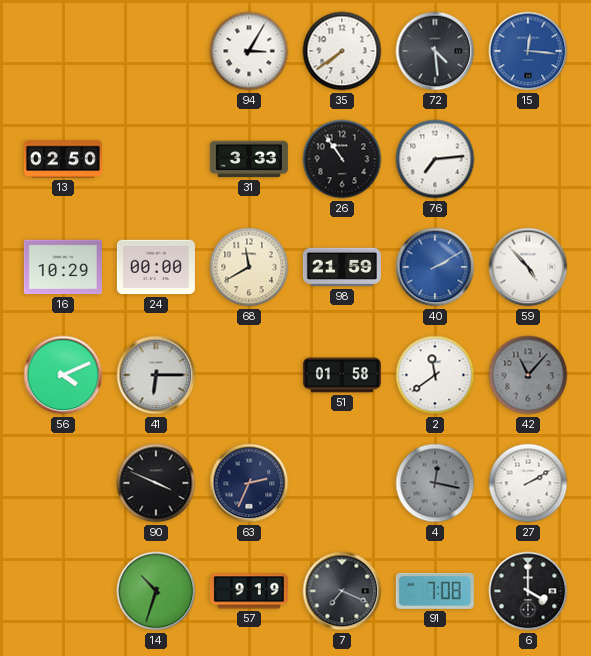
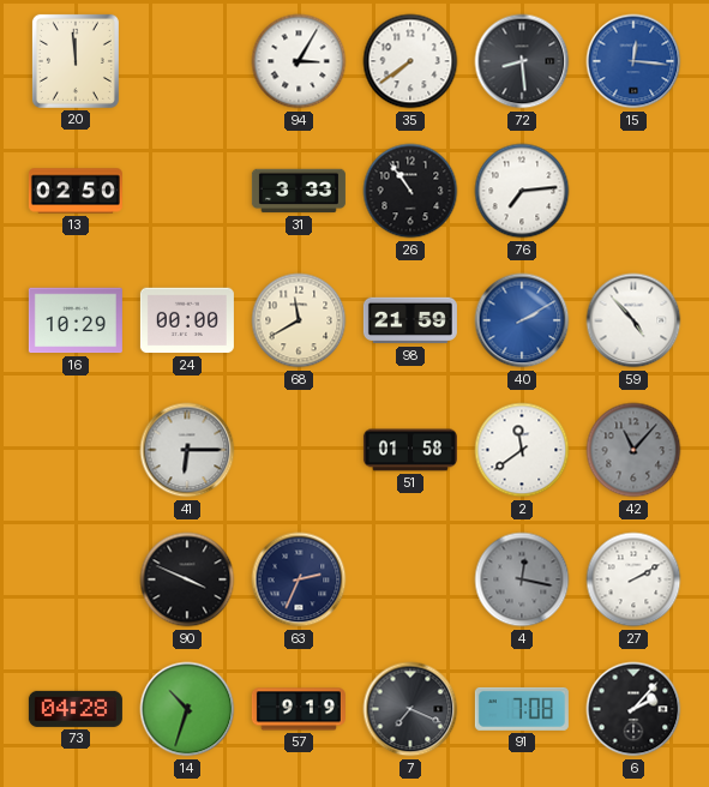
20: none -> 11:59 (76, 61)
72: 4:29 -> 8:29 (522, 61)
56: 4:11 -> none (63, 375)
73: none -> 04:28 (76, 709)
6: 4:00 -> 2:07 (633, 709)
